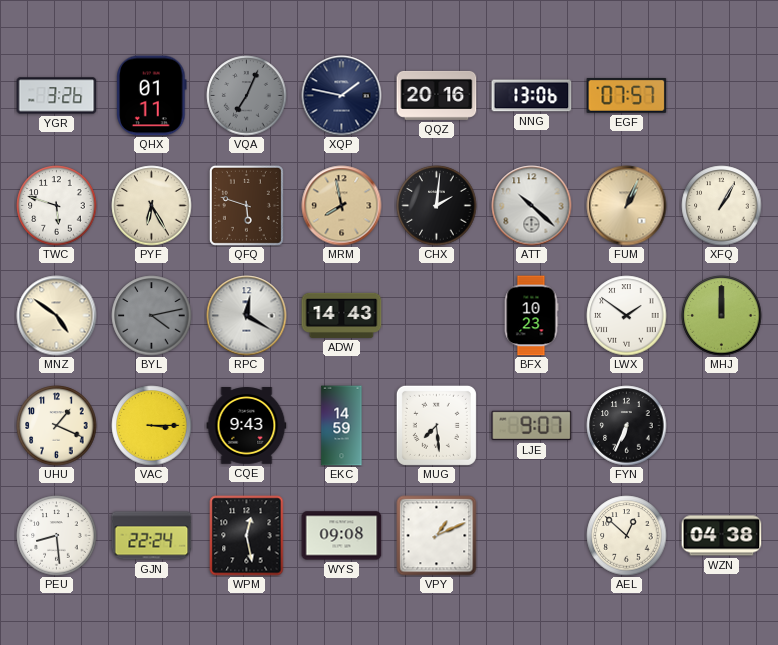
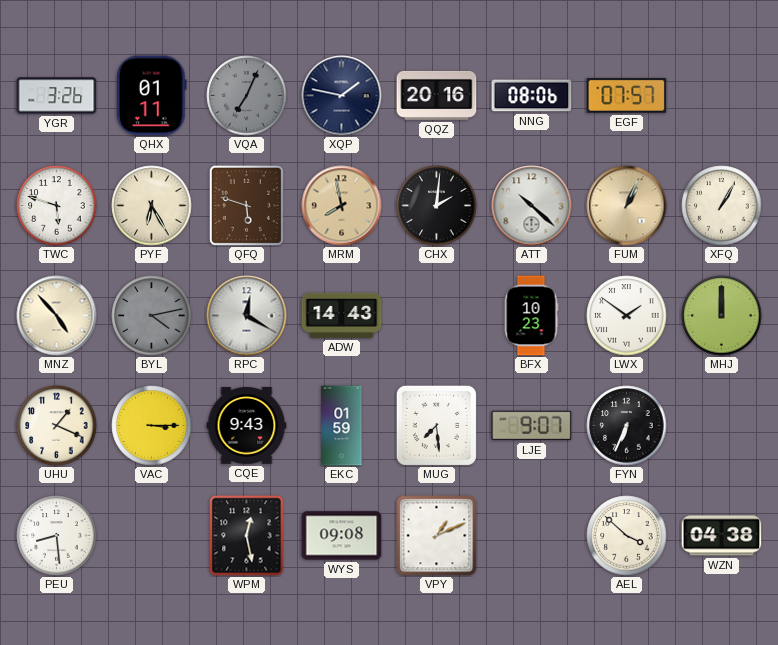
NNG: 13:06 -> 08:06 (532, 96)
MNZ: 4:51 -> 4:53 (57, 316)
EKC: 14:59 -> 01:59 (342, 426)
GJN: 22:24 -> none (152, 536)
AEL: 12:52 -> 3:52 (627, 536)
